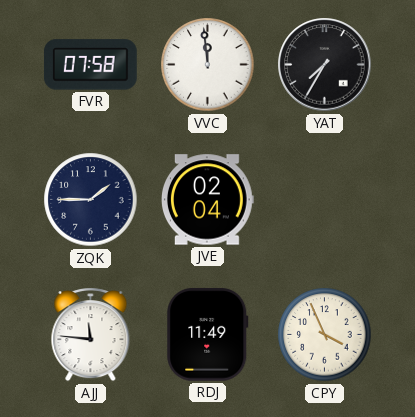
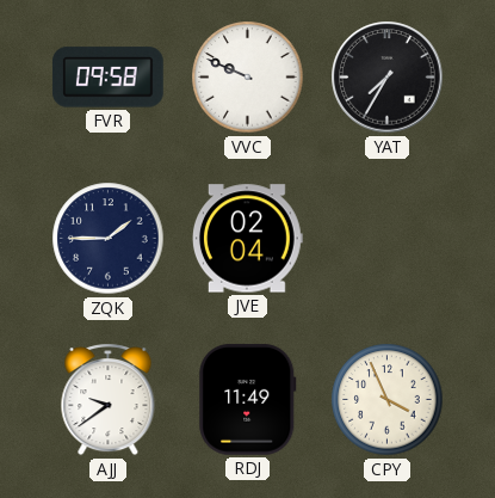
FVR: 07:58 -> 09:58 (107, 78)
VVC: 11:59 -> 9:49 (248, 78)
AJJ: 11:46 -> 9:39 (109, 400)
